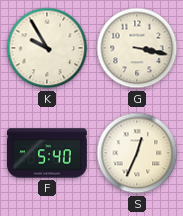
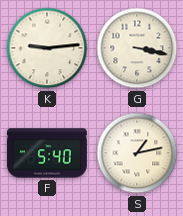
K: 9:55 -> 9:14 (47, 48)
S: 12:34 -> 1:13 (137, 153)
